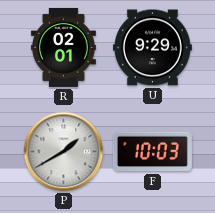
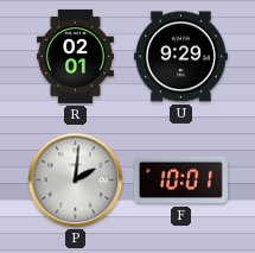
P: 1:40 -> 2:01 (76, 181)
F: 10:03 -> 10:01 (180, 181)
